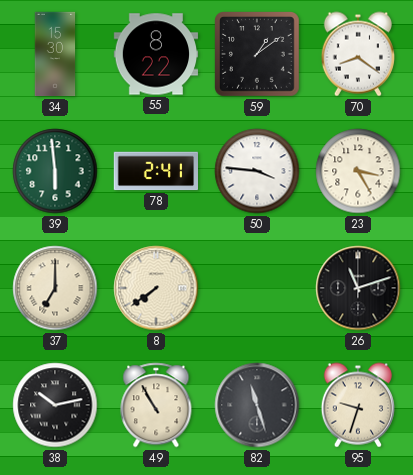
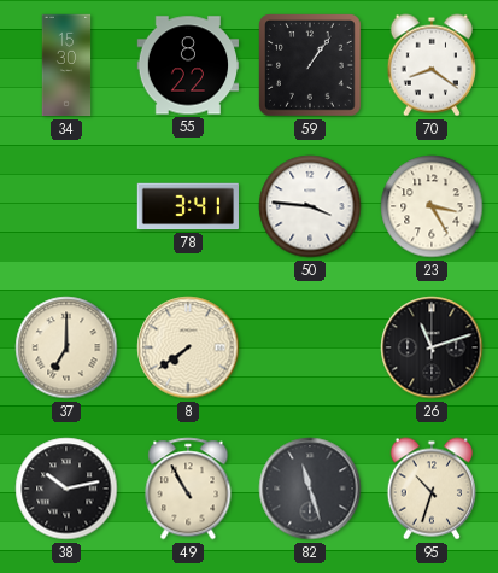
59: 1:09 -> 1:06 (311, 66)
39: 5:59 -> none (55, 171)
78: 2:41 -> 3:41 (187, 206)
95: 9:33 -> 10:33 (430, 489)
